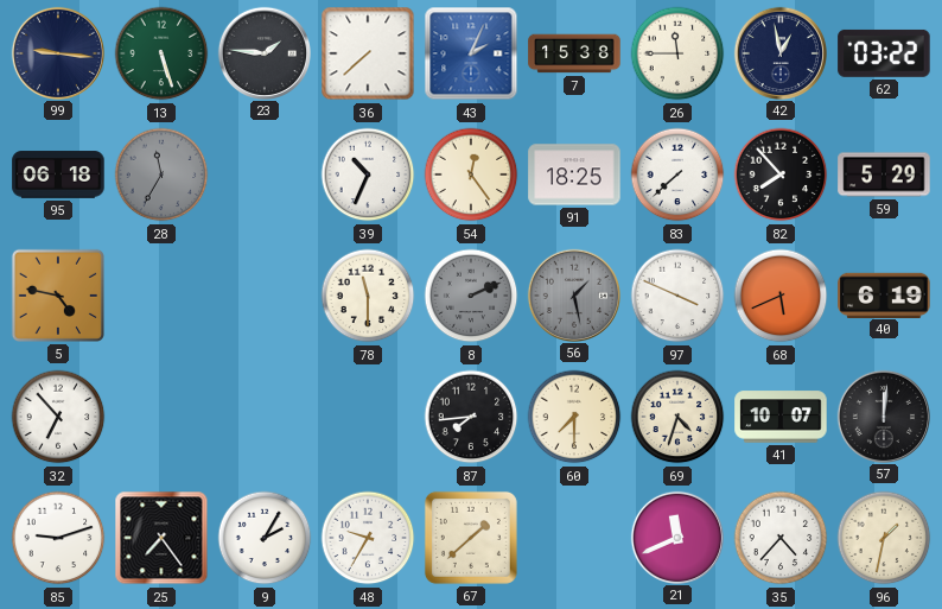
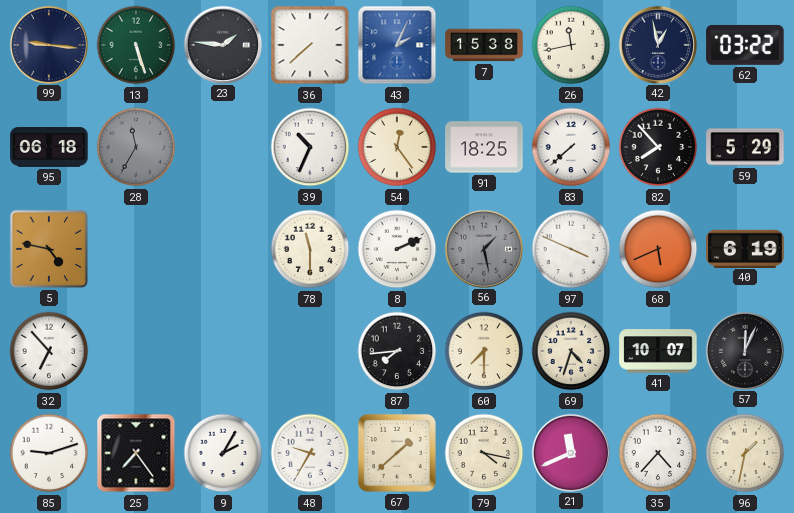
26: 11:45 -> 11:43 (571, 45)
8 dial: grey -> white (397, 249)
57: 12:01 -> 12:04 (744, 350)
79: none -> 4:17 (484, 453)
